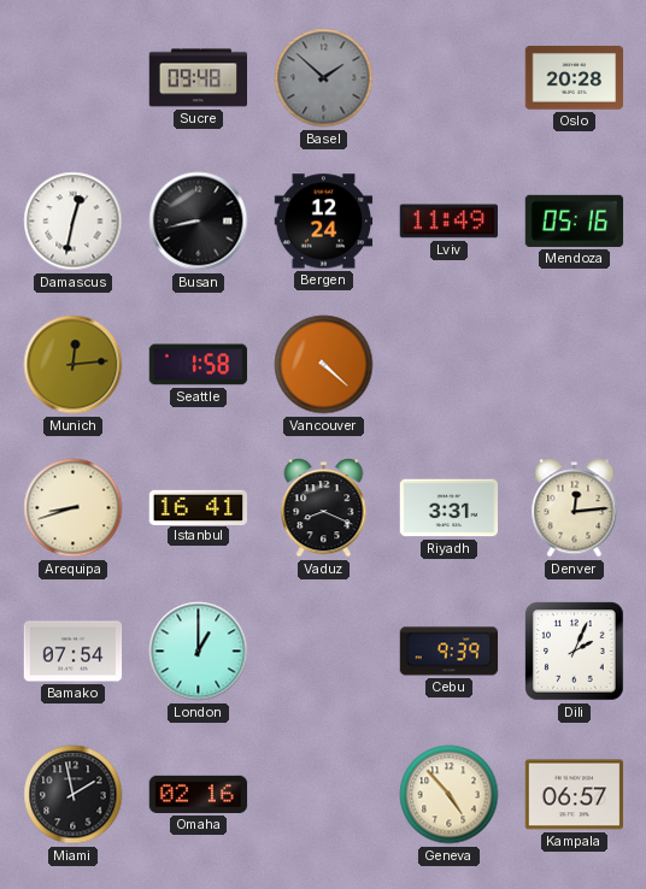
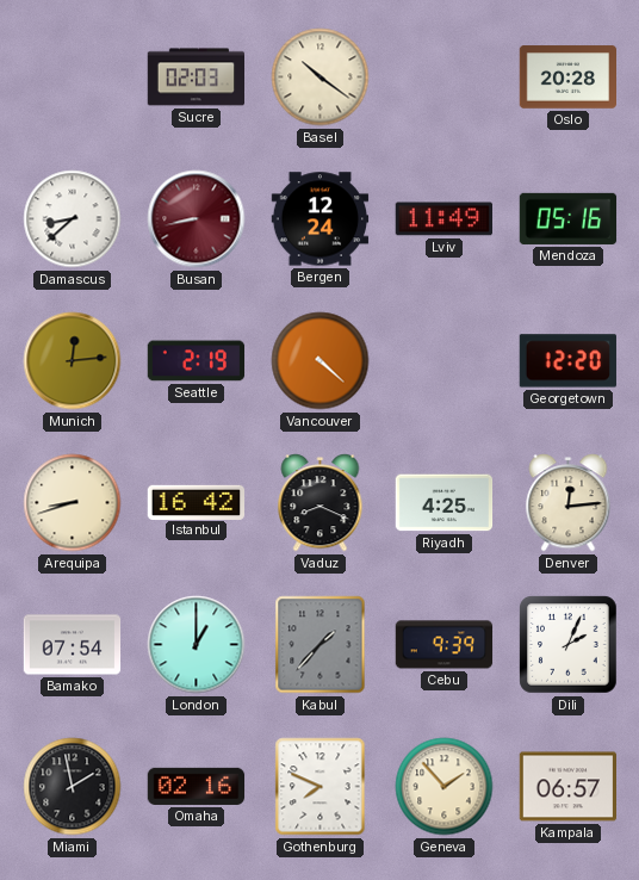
Sucre: 09:48 -> 02:03 (197, 78)
Basel: 1:52 -> 10:21 (321, 78)
Basel dial: grey -> cream (321, 78)
Damascus: 12:32 -> 8:38 (73, 219)
Busan dial: black -> burgundy (197, 219)
Seattle: 1:58 -> 2:19 (197, 361)
Georgetown: none -> 12:20 (567, 361)
Istanbul: 16:41 -> 16:42 (197, 502)
Riyadh: 3:31 -> 4:25 (445, 503)
Kabul: none -> 1:37 (321, 645)
Gothenburg: none -> 7:49 (321, 787)
Geneva: 4:53 -> 1:53 (445, 787)
